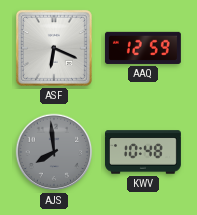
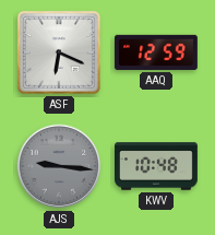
AJS: 7:59 -> 9:16 (59, 166)
